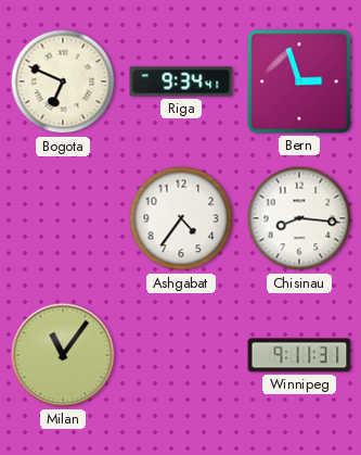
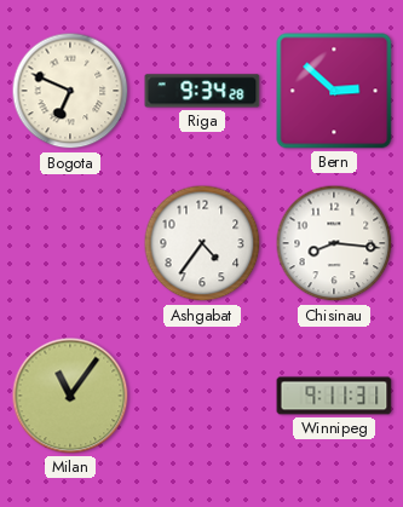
Riga: 9:34:41 -> 9:34:28 (202, 91)
Bern: 2:57 -> 2:52 (334, 91)
